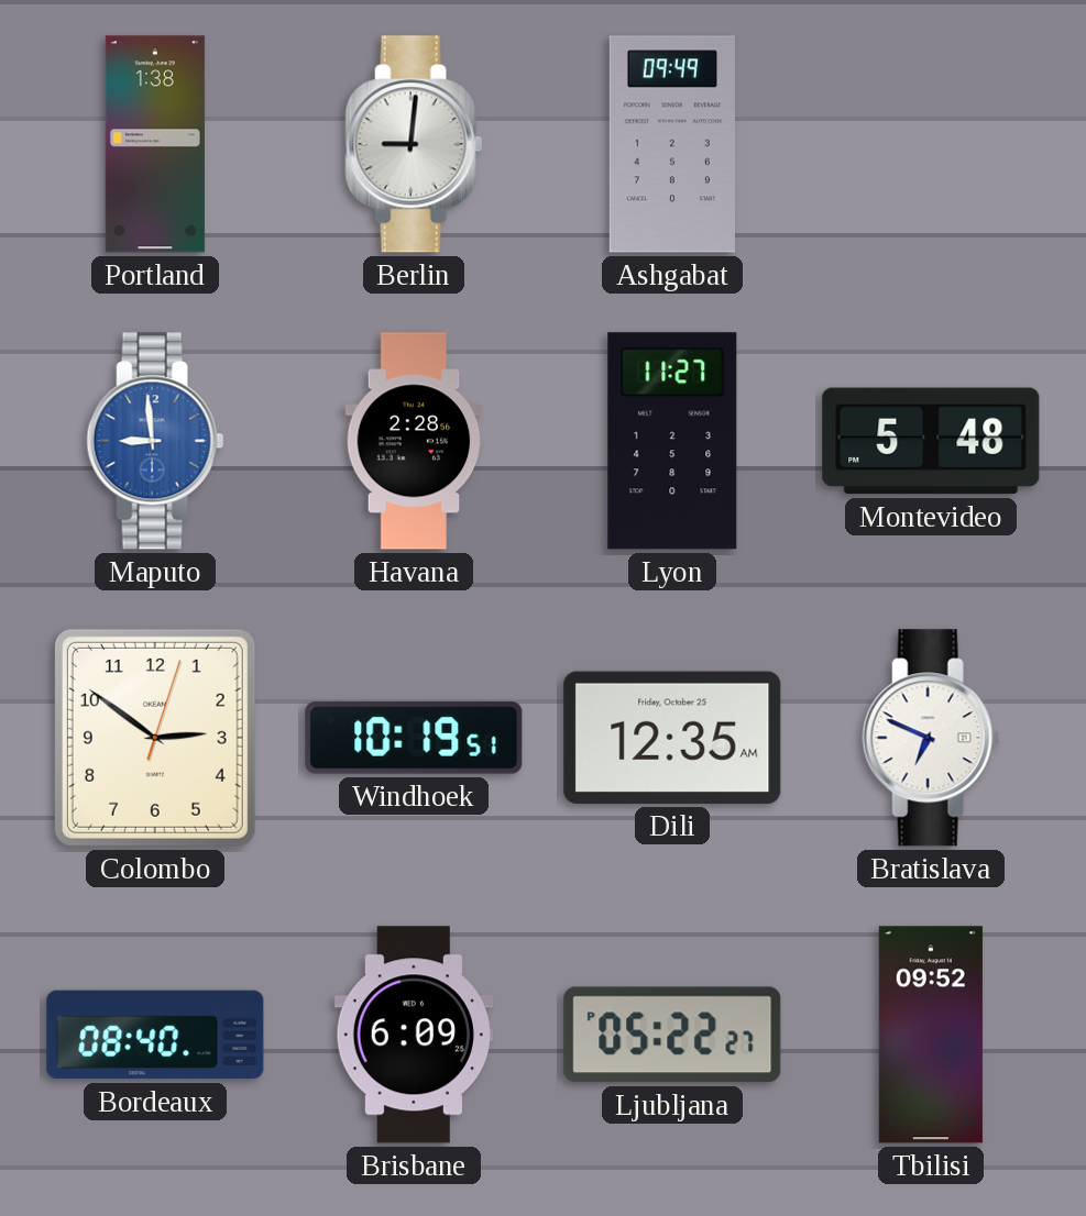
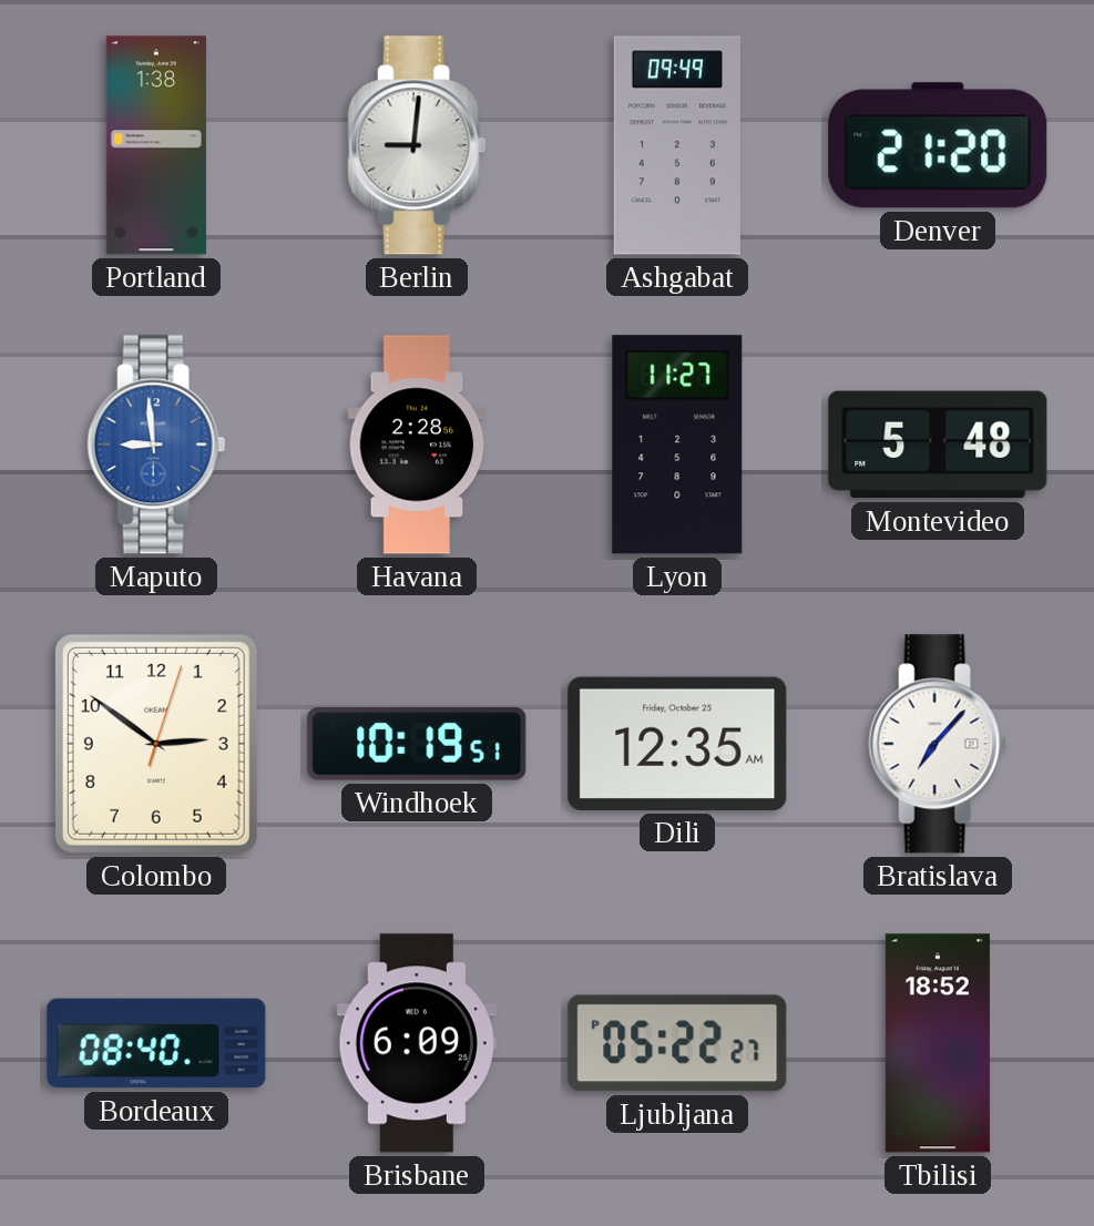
Denver: none -> 21:20 (938, 145)
Bratislava: 6:49 -> 7:07 (938, 744)
Tbilisi: 09:52 -> 18:52 (938, 1043)
